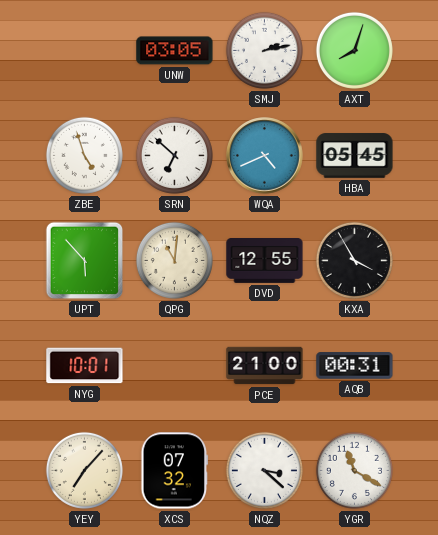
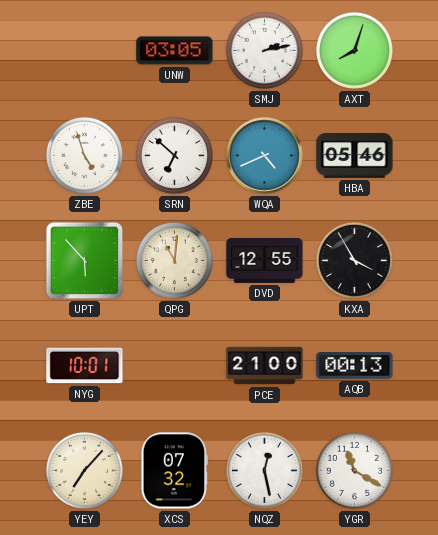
HBA: 05:45 -> 05:46 (355, 156)
AQB: 00:31 -> 00:13 (355, 366)
NQZ: 3:22 -> 12:28 (264, 470)
